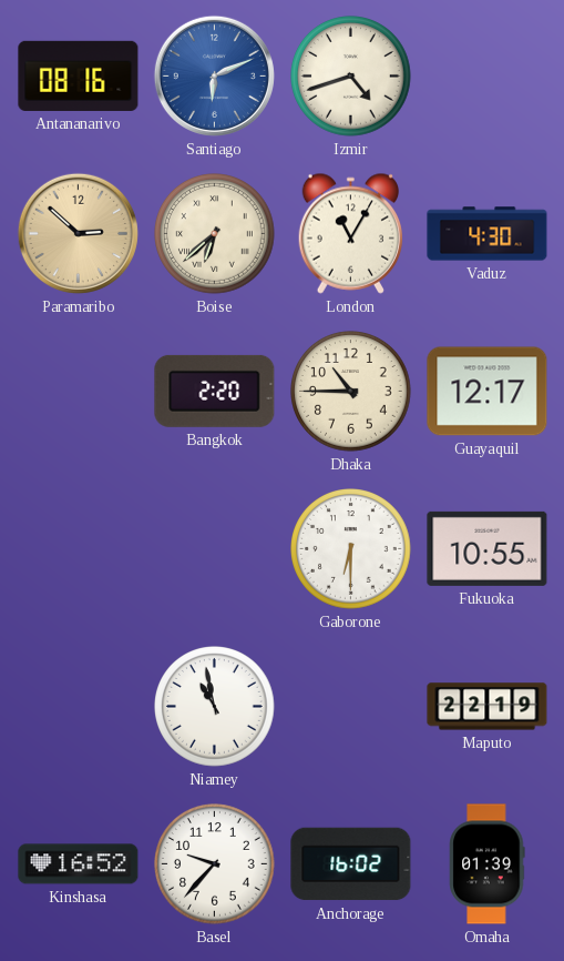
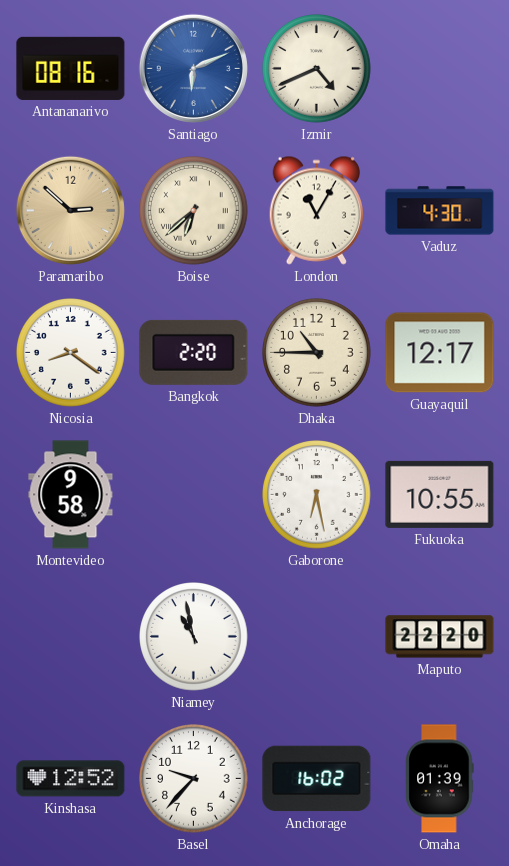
Izmir: 4:42 -> 4:41 (317, 69)
Nicosia: none -> 8:21 (71, 353)
Montevideo: none -> 9:58 (71, 495)
Gaborone: 6:30 -> 6:28 (317, 495)
Maputo: 22:19 -> 22:20 (440, 637)
Kinshasa: 16:52 -> 12:52 (71, 779)
